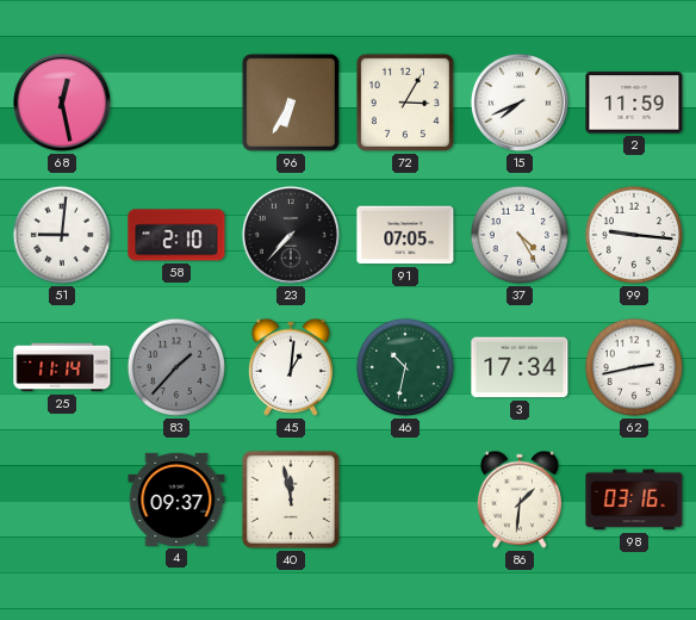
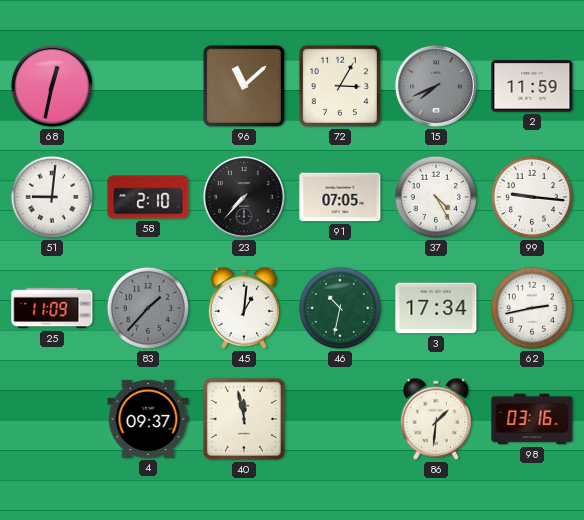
68: 12:28 -> 12:32 (52, 86)
96: 6:35 -> 11:08 (244, 86)
15 dial: white -> grey (436, 86)
25: 11:14 -> 11:09 (52, 308)
